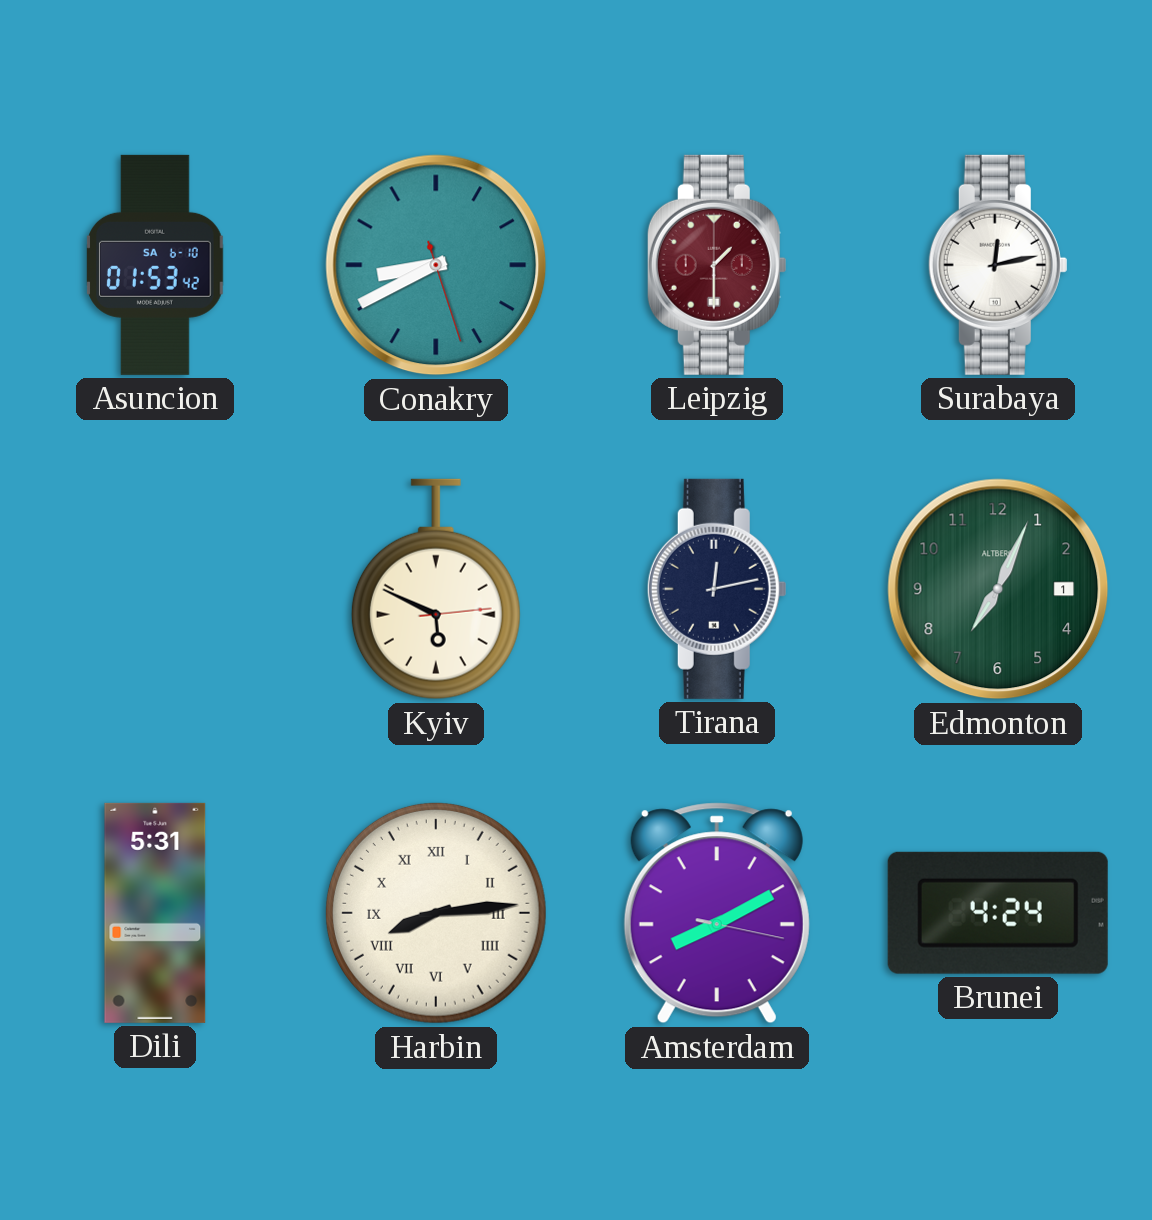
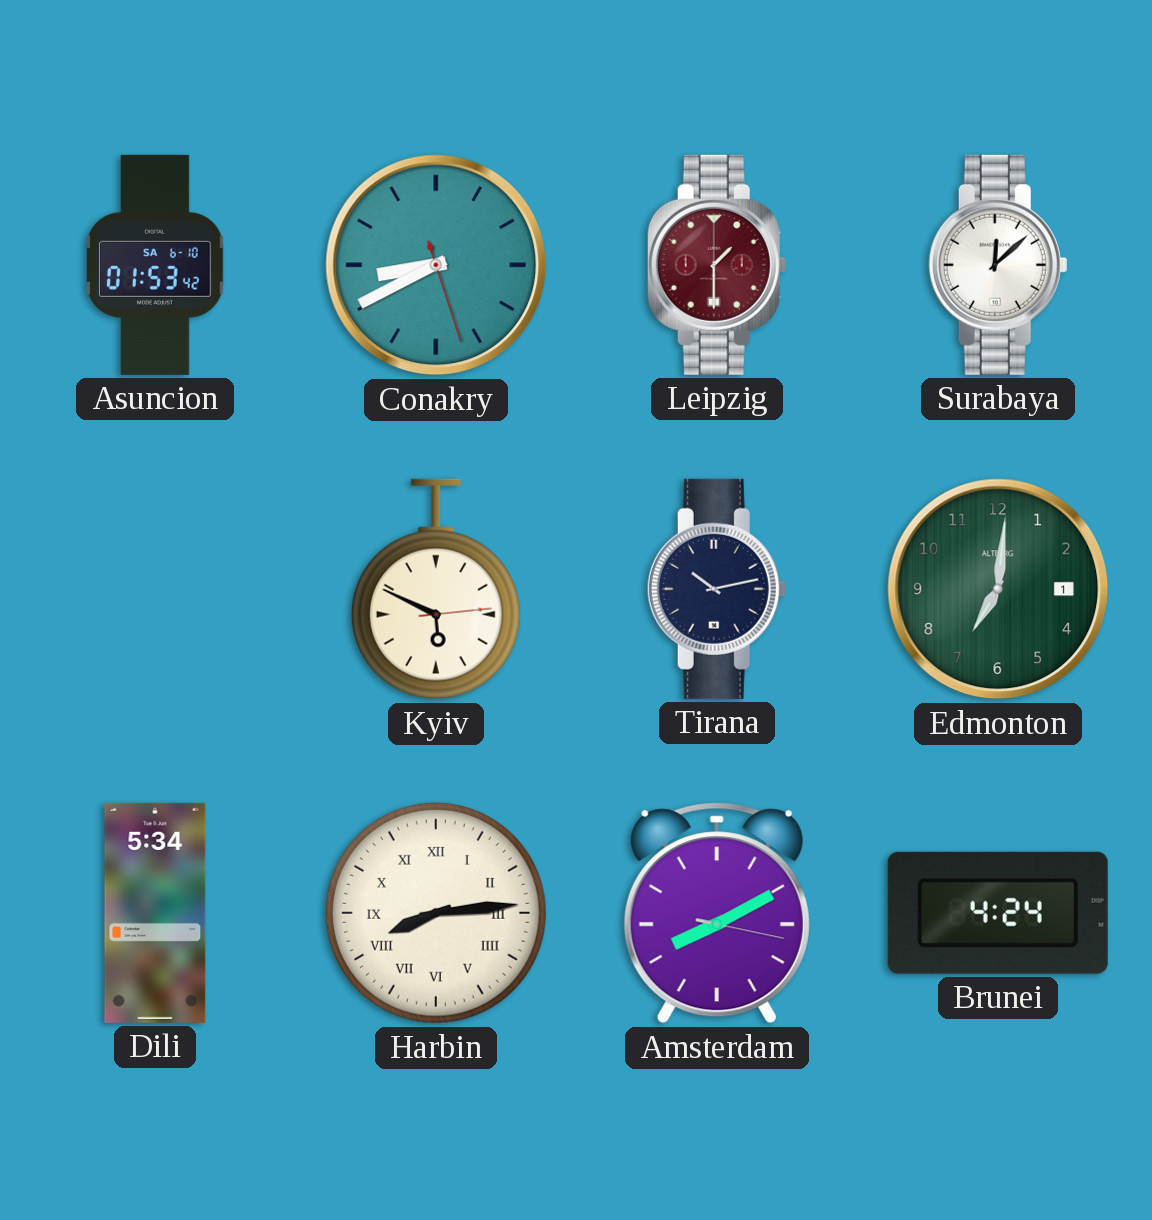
Surabaya: 12:13 -> 12:08 (998, 265)
Tirana: 12:13 -> 10:13 (717, 589)
Edmonton: 7:04 -> 7:01 (998, 589)
Dili: 5:31 -> 5:34 (155, 913)
